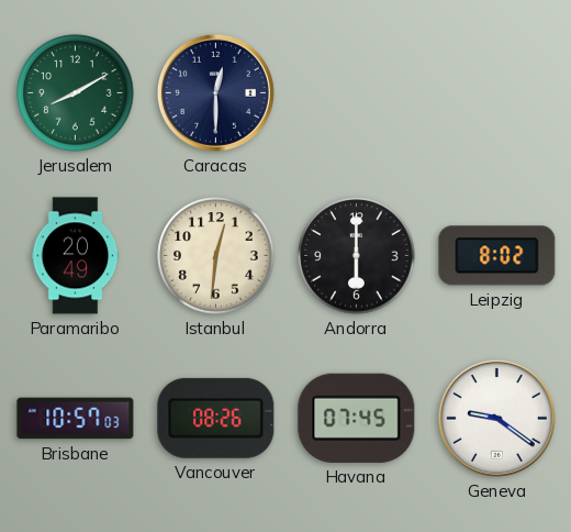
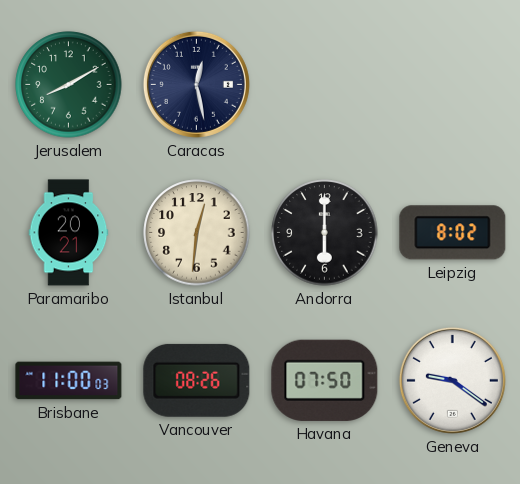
Caracas: 12:30 -> 12:28 (196, 84)
Paramaribo: 20:49 -> 20:21 (69, 233)
Brisbane: 10:57 -> 11:00 (69, 381)
Havana: 07:45 -> 07:50 (325, 380)
